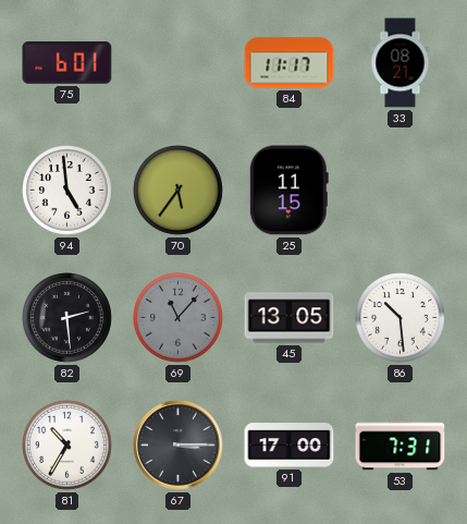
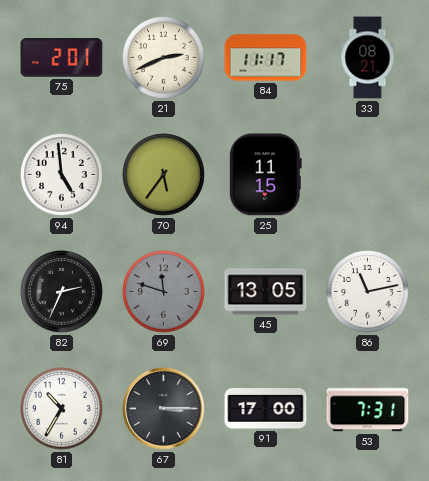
75: 6:01 -> 2:01 (62, 58)
21: none -> 2:41 (164, 58)
82: 2:29 -> 2:34 (62, 292)
69: 11:07 -> 11:48 (164, 292)
86: 10:29 -> 11:13 (368, 292)
